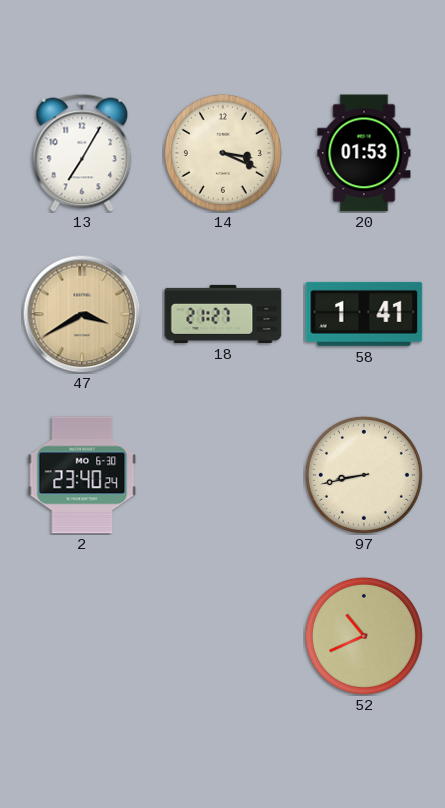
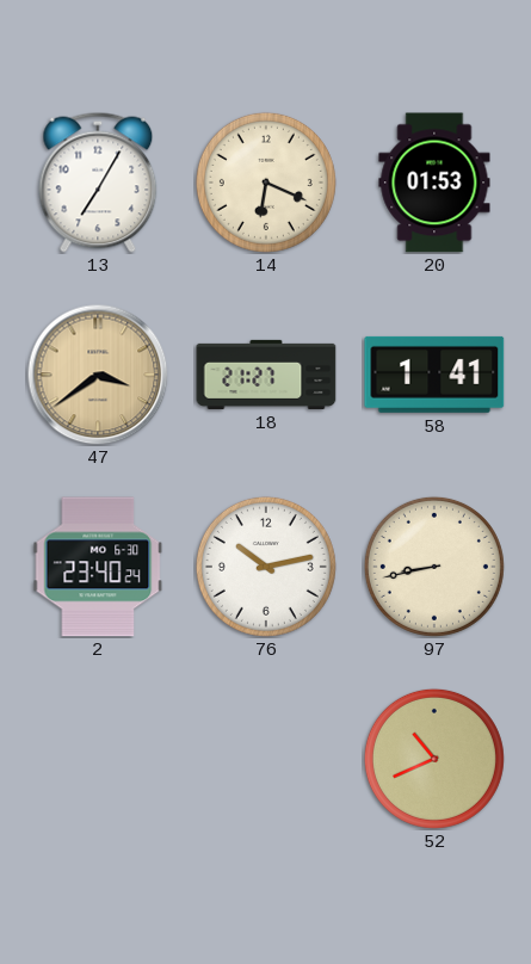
14: 3:19 -> 6:19 (266, 183)
47: 3:40 -> 3:39 (98, 375)
76: none -> 10:13 (266, 567)
